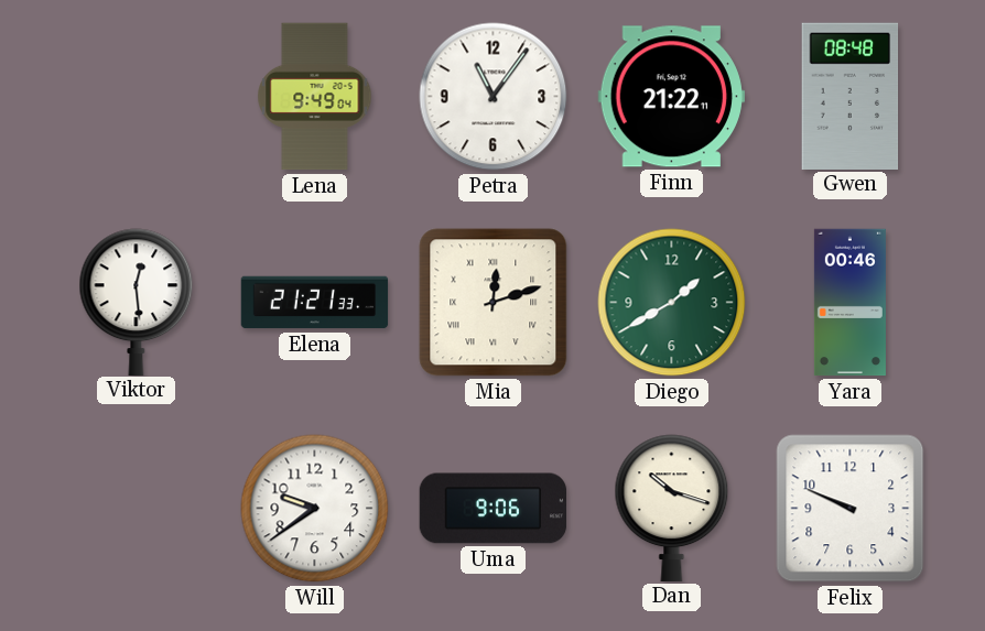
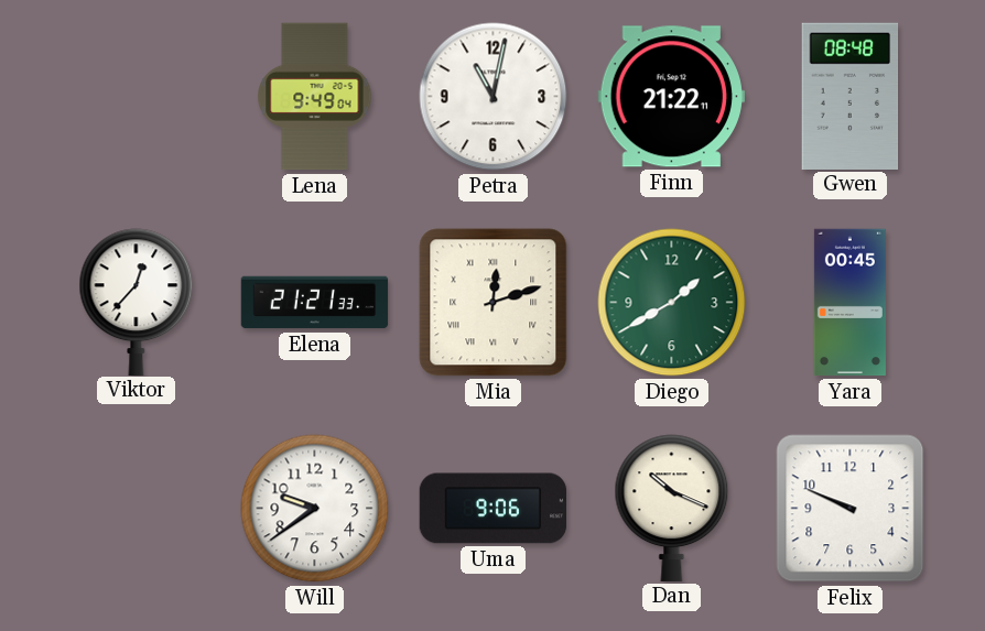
Petra: 11:06 -> 11:02 (494, 97)
Viktor: 12:29 -> 12:37 (137, 302)
Yara: 00:46 -> 00:45 (849, 303)
Dan: 10:18 -> 10:19 (672, 508)
